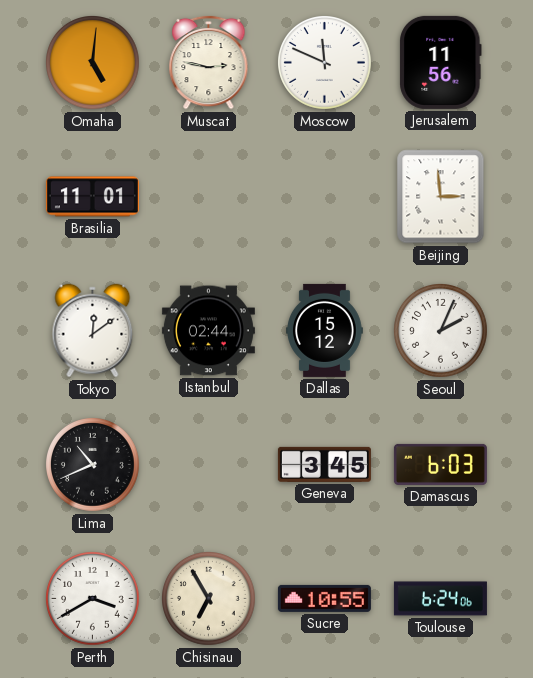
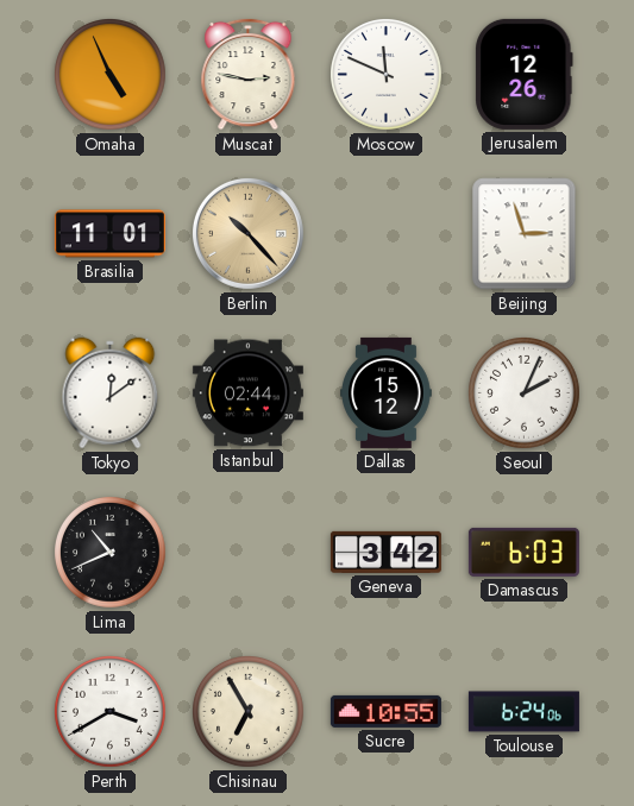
Omaha: 5:01 -> 4:56 (111, 75)
Jerusalem: 11:56 -> 12:26 (525, 74)
Berlin: none -> 10:23 (247, 233)
Beijing: 2:59 -> 2:57 (525, 234)
Geneva: 3:45 -> 3:42 (385, 552)
